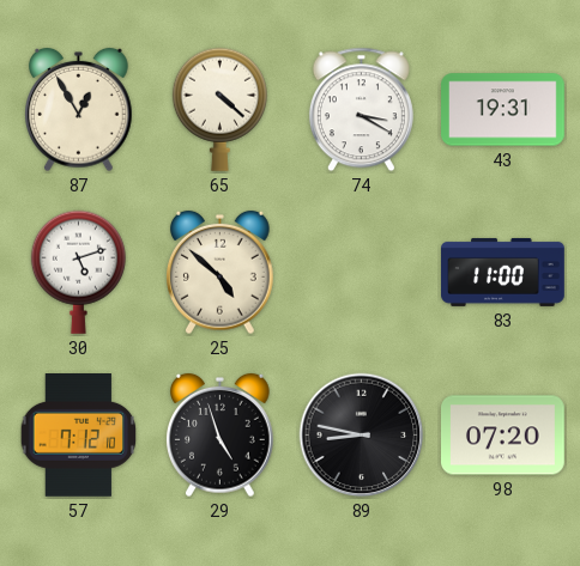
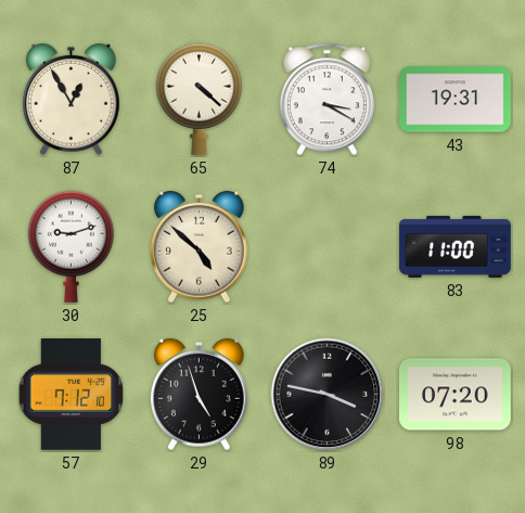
30: 5:12 -> 9:12 (71, 246)
89: 8:47 -> 3:47 (328, 395)
